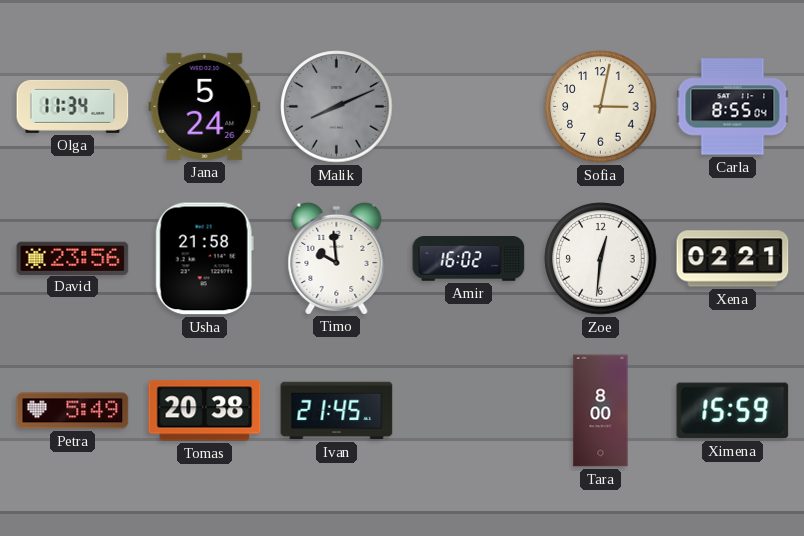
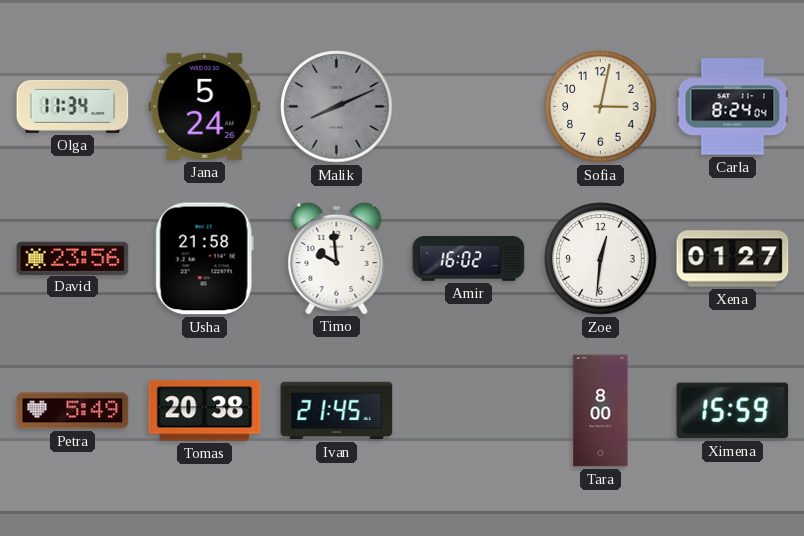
Carla: 8:55 -> 8:24 (733, 107)
Xena: 02:21 -> 01:27 (733, 259)
